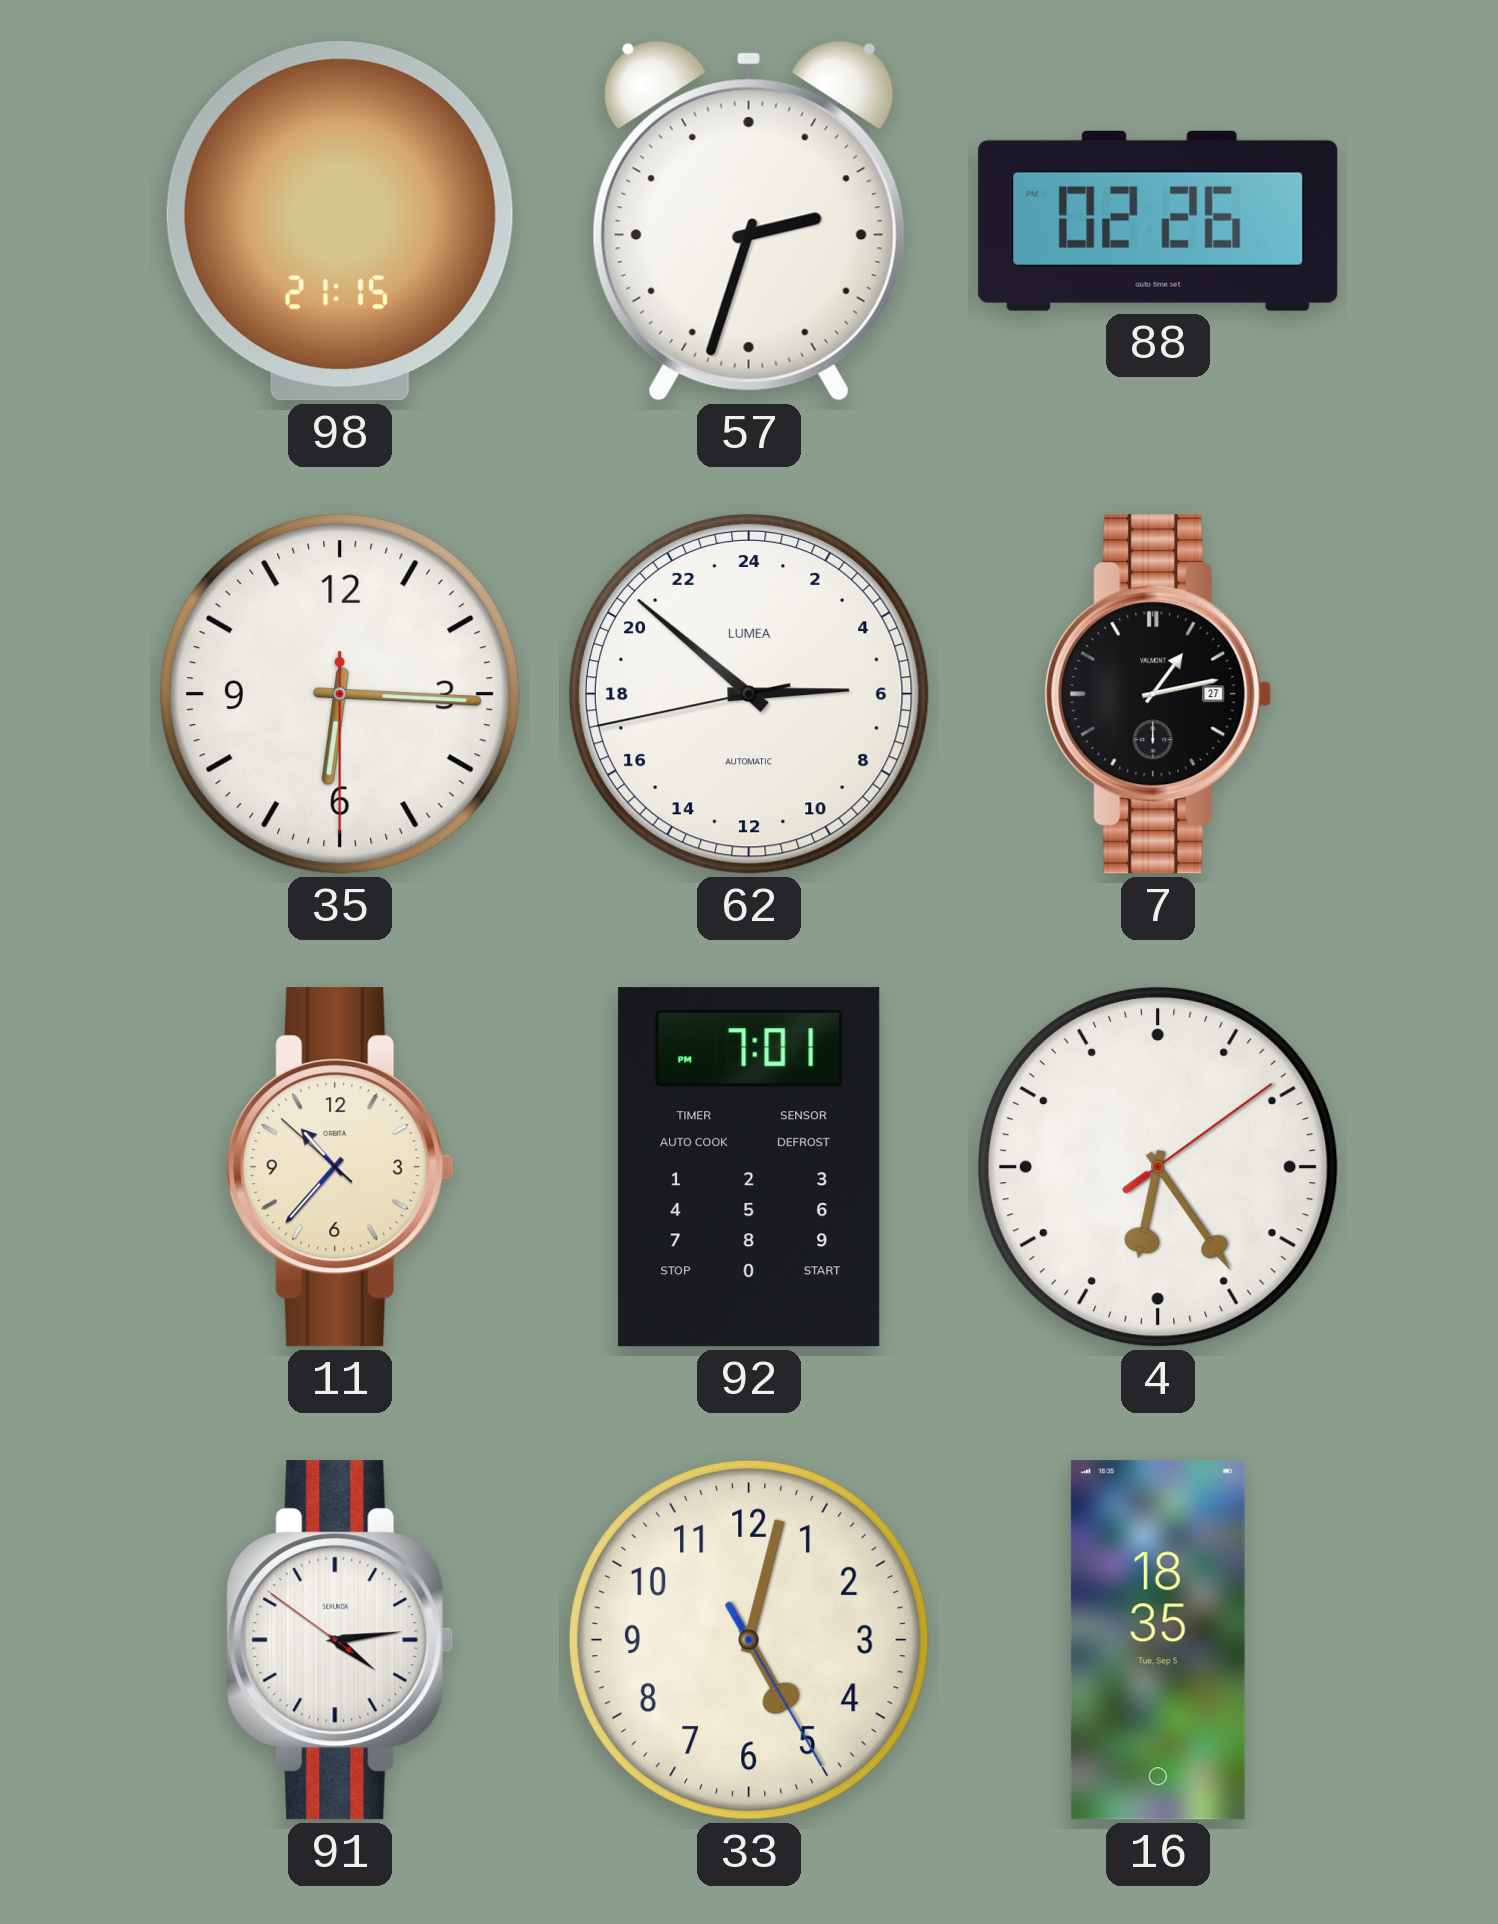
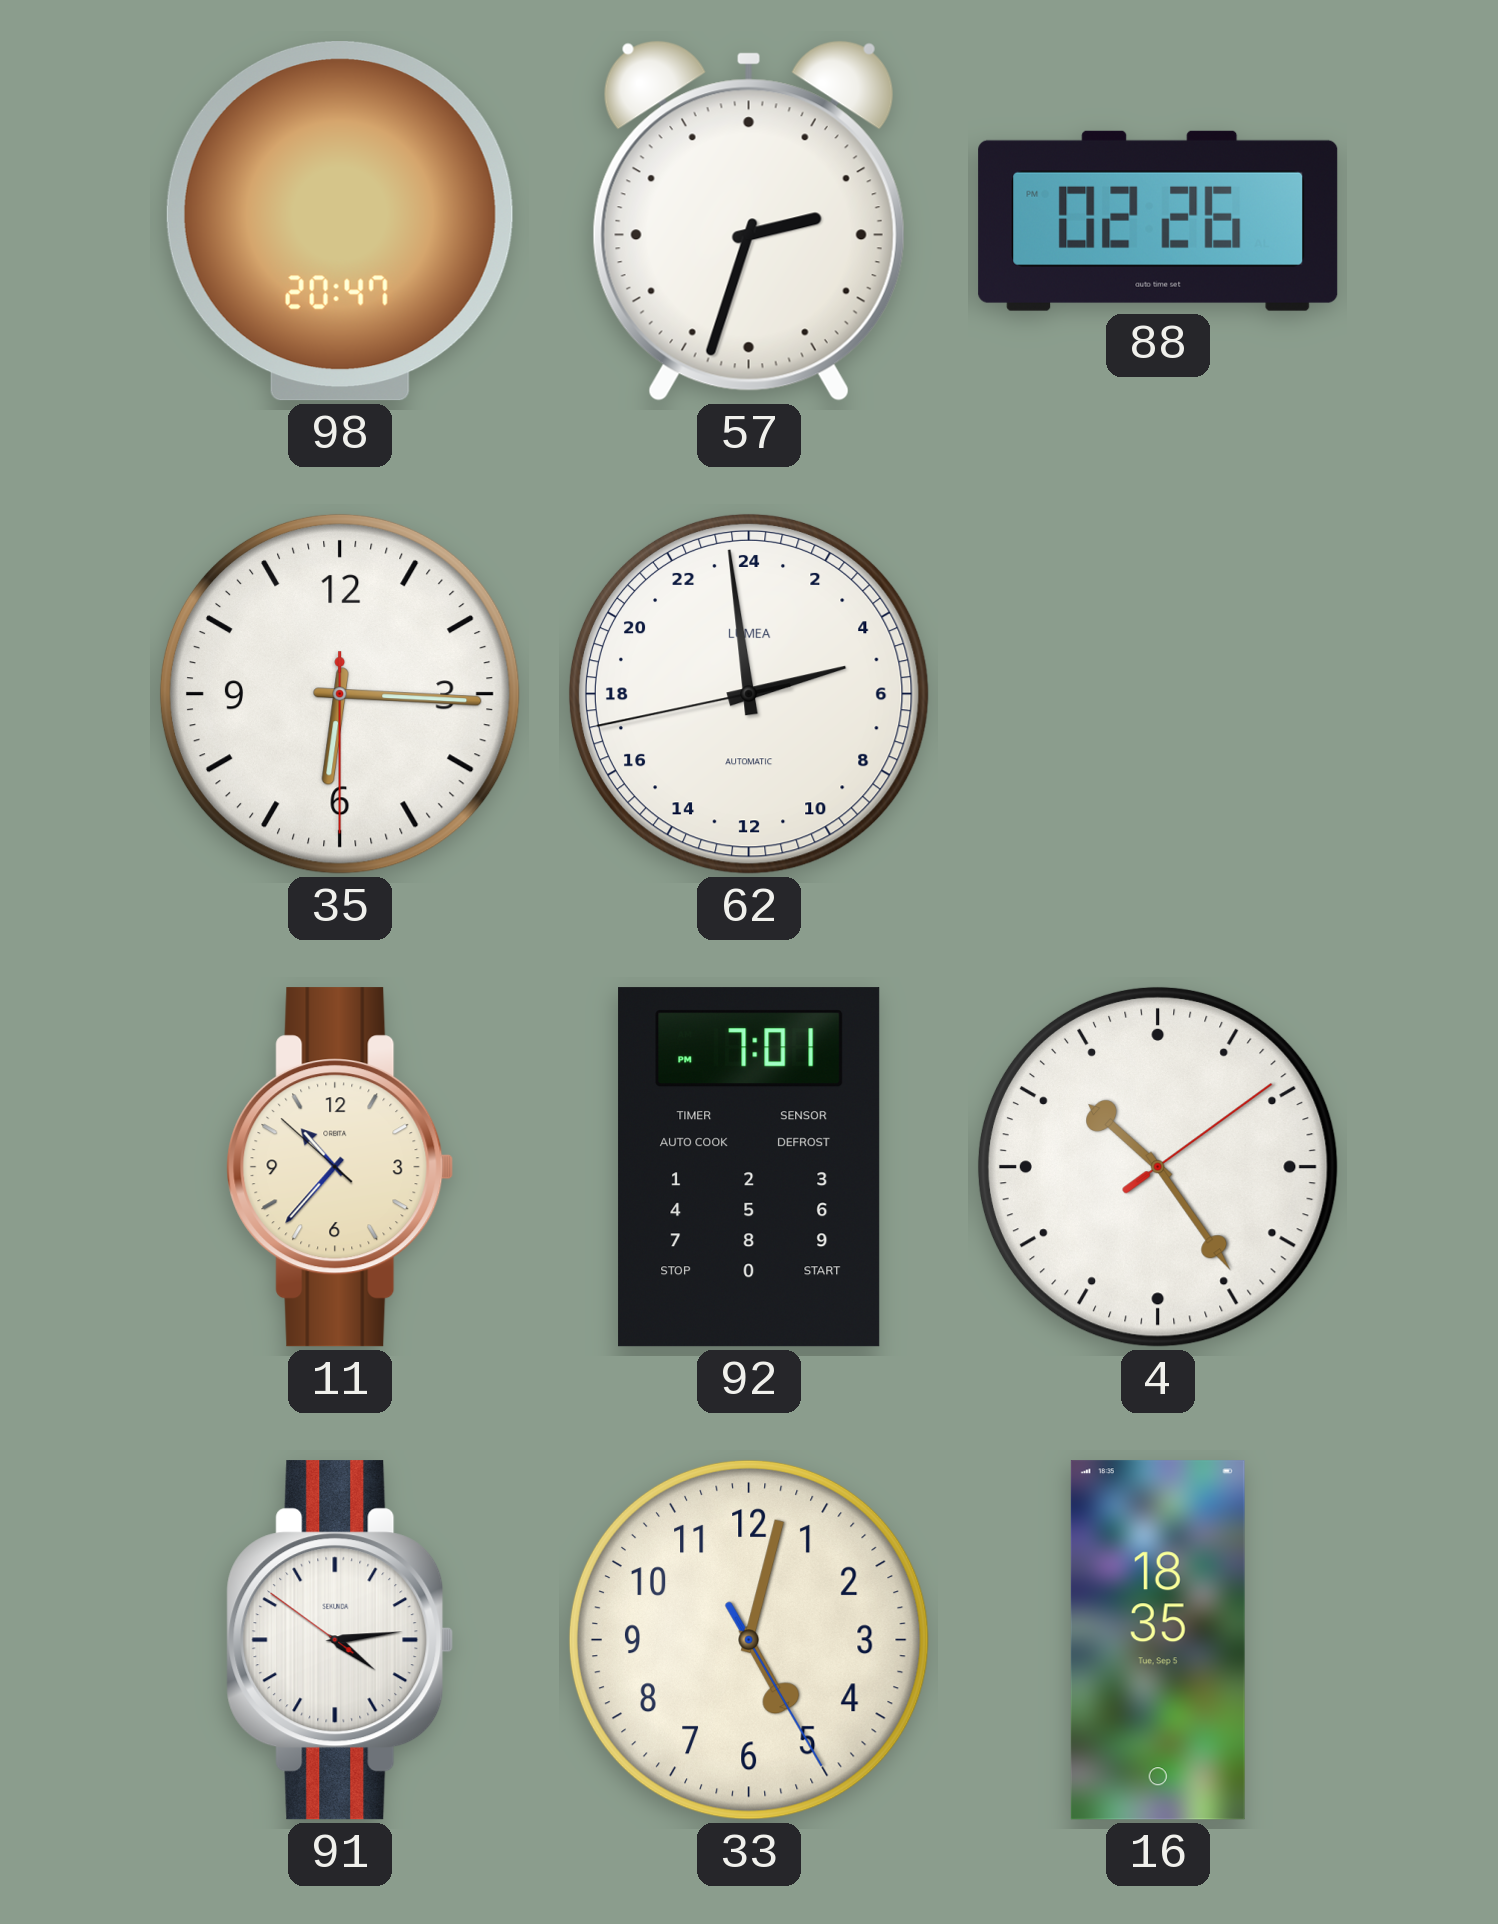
98: 21:15 -> 20:47 (340, 221)
62: 5:51 -> 4:58 (749, 694)
7: 1:13 -> none (1158, 694)
4: 6:24 -> 10:24 (1158, 1167)
